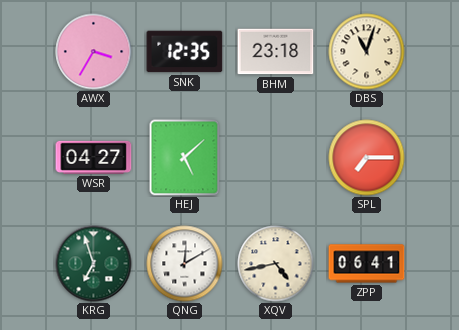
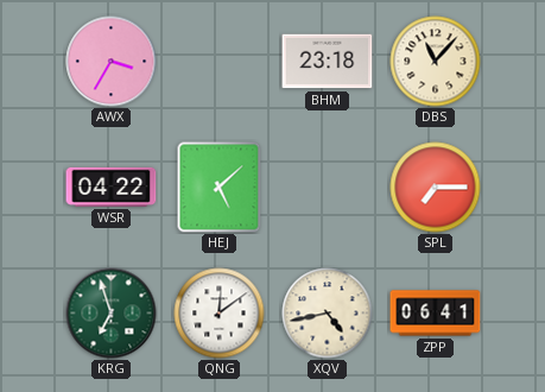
SNK: 12:35 -> none (185, 52)
DBS: 11:03 -> 11:07 (436, 62)
WSR: 04:27 -> 04:22 (112, 186)
QNG: 12:10 -> 12:09 (220, 314)
